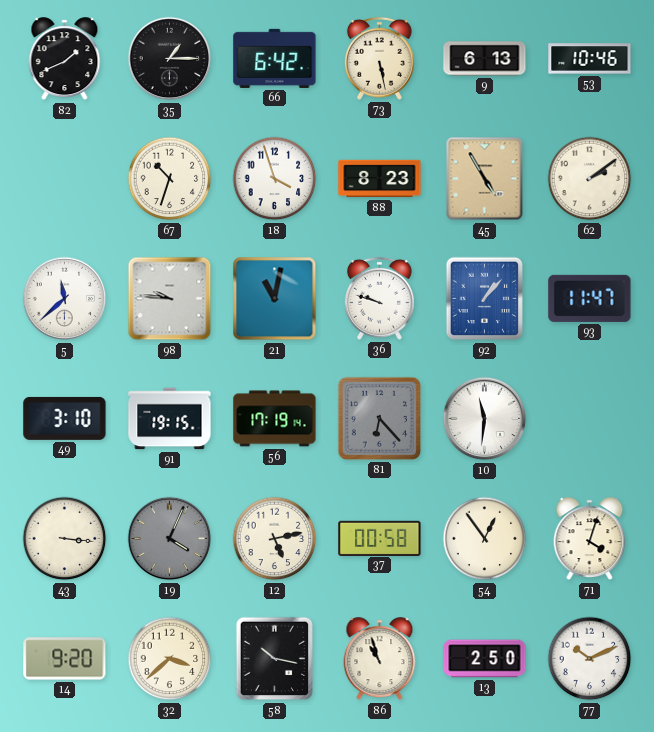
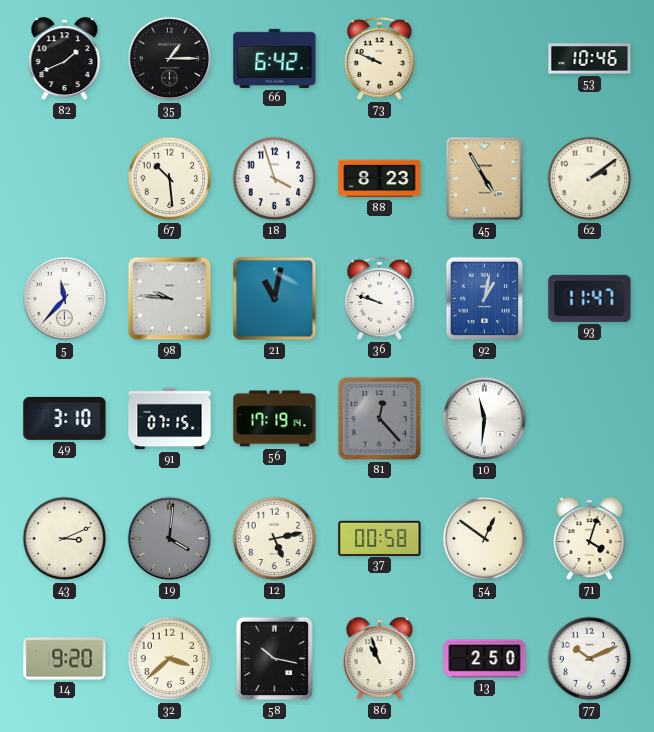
73: 5:28 -> 9:49 (379, 58)
9: 6:13 -> none (485, 59)
67: 10:33 -> 10:29 (170, 179)
5: 11:38 -> 11:37 (65, 299)
92: 1:07 -> 1:02 (485, 299)
91: 19:15 -> 07:15 (170, 419)
81: 6:23 -> 12:23 (379, 418)
43: 3:16 -> 3:11 (65, 539)
19: 4:04 -> 4:01 (170, 539)
54: 12:54 -> 12:51 (485, 539)
